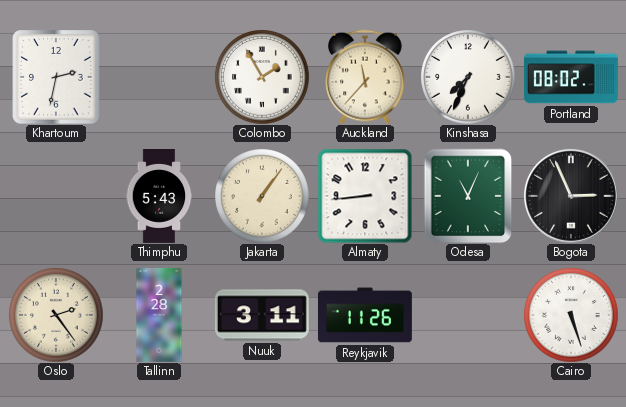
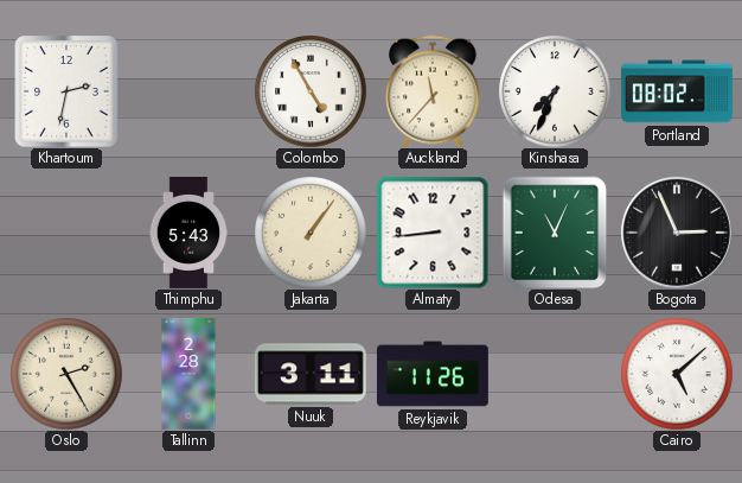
Colombo: 1:55 -> 4:55 (311, 91)
Oslo: 2:24 -> 2:25 (66, 374)
Cairo: 5:27 -> 5:08 (677, 374)
